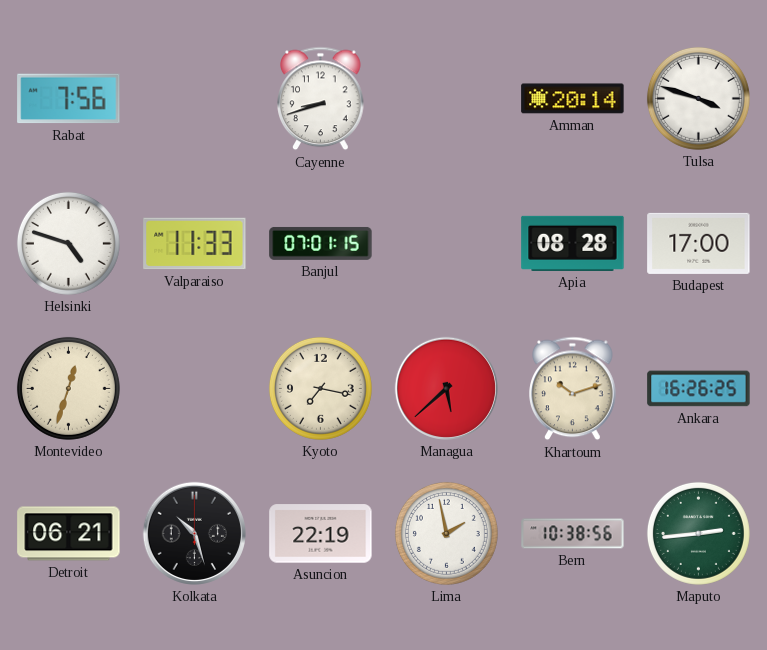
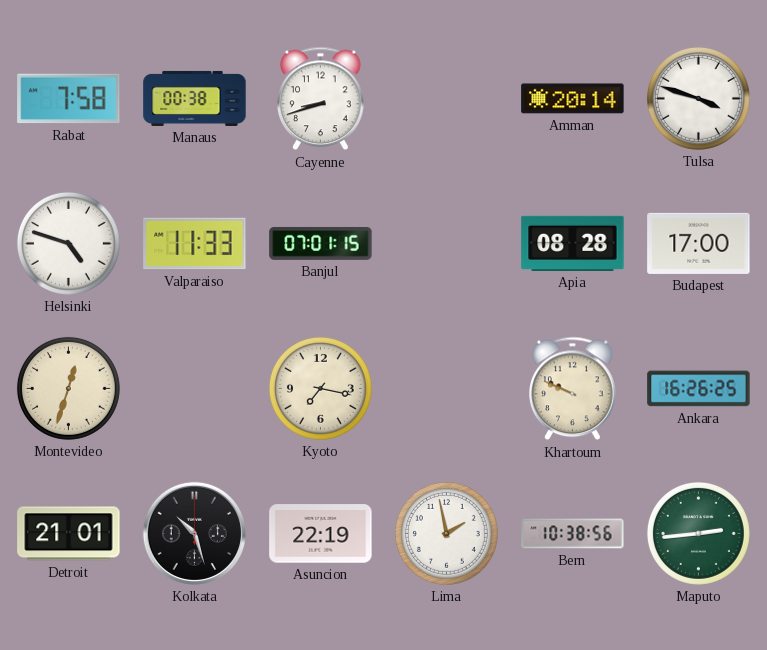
Rabat: 7:56 -> 7:58 (69, 99)
Manaus: none -> 00:38 (195, 98)
Managua: 5:38 -> none (446, 388)
Khartoum: 10:12 -> 9:49 (573, 389)
Detroit: 06:21 -> 21:01 (69, 534)
